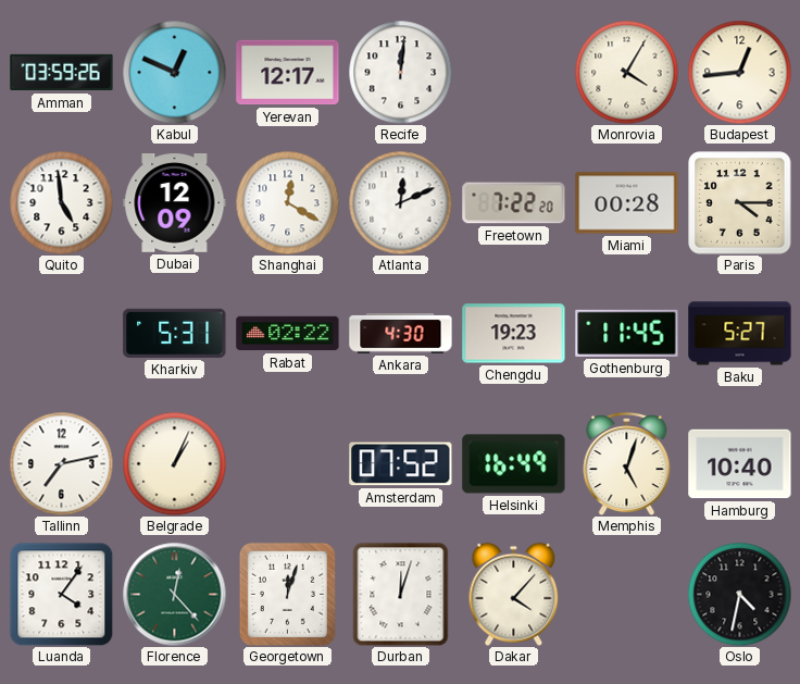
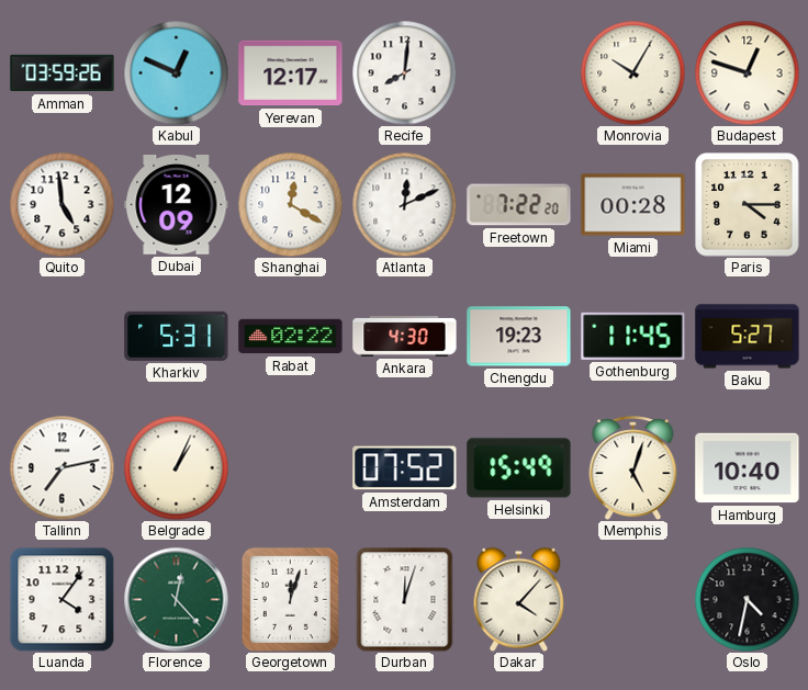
Recife: 12:01 -> 8:01 (404, 72)
Monrovia: 4:05 -> 10:05 (632, 72)
Budapest: 12:44 -> 12:48 (747, 72)
Helsinki: 16:49 -> 15:49 (519, 468)
